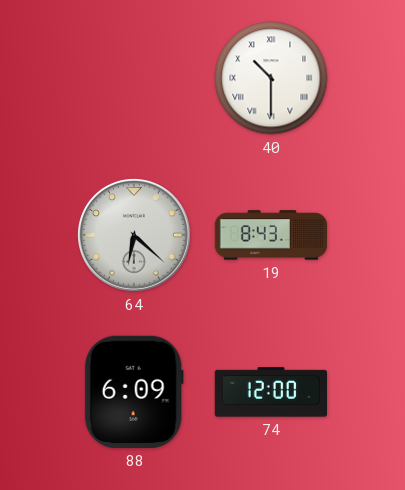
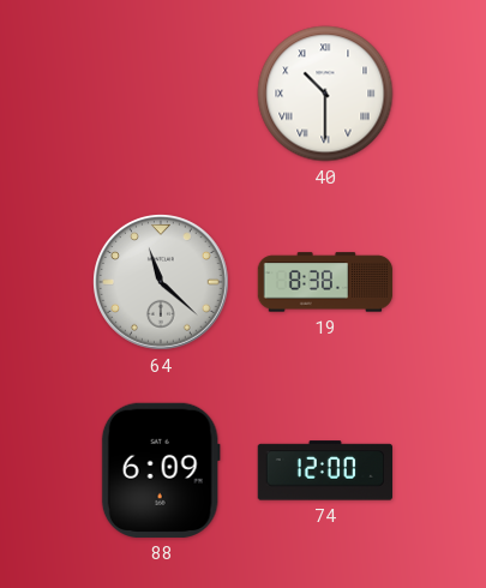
64: 6:22 -> 11:22 (162, 283)
19: 8:43 -> 8:38 (325, 282)
